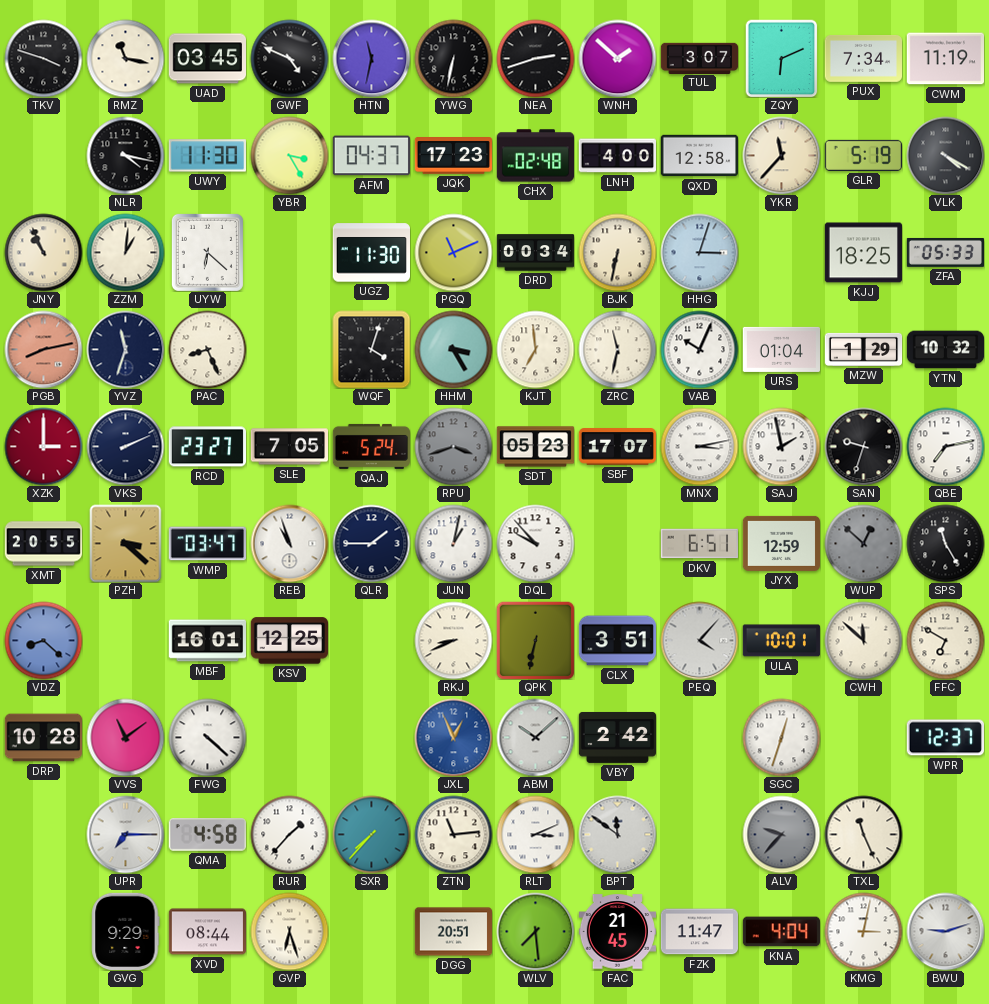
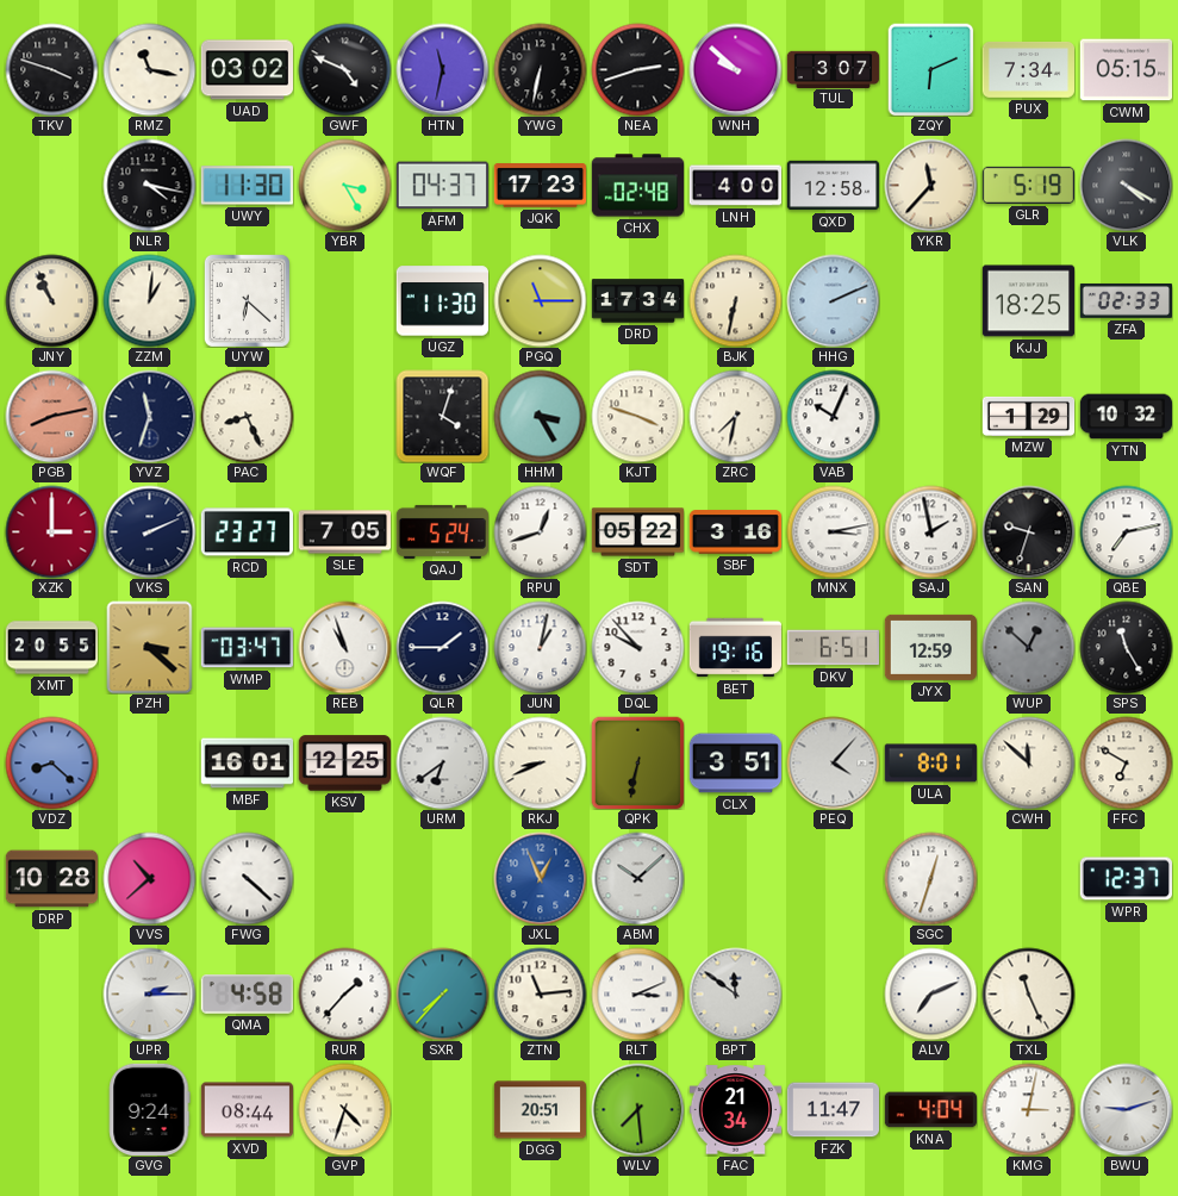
UAD: 03:45 -> 03:02 (247, 70)
WNH: 1:52 -> 9:52 (735, 69)
CWM: 11:19 -> 05:15 (1126, 70)
PGQ: 11:11 -> 11:15 (540, 300)
DRD: 00:34 -> 17:34 (637, 301)
HHG: 3:03 -> 2:11 (833, 300)
ZFA: 05:33 -> 02:33 (1126, 300)
KJT: 6:59 -> 3:48 (637, 416)
ZRC: 11:32 -> 7:32 (735, 416)
URS: 01:04 -> none (781, 349)
RPU: 3:42 -> 12:42 (540, 531)
RPU dial: grey -> white (540, 531)
SDT: 05:23 -> 05:22 (637, 532)
SBF: 17:07 -> 3:16 (735, 532)
BET: none -> 19:16 (735, 648)
URM: none -> 6:39 (442, 762)
ULA: 10:01 -> 8:01 (930, 764)
VVS: 11:09 -> 10:38 (149, 878)
VBY: 2:42 -> none (617, 737)
UPR: 7:15 -> 2:15 (149, 993)
ALV: 9:37 -> 7:11 (930, 993)
ALV dial: grey -> white (930, 993)
GVG: 9:29 -> 9:24 (150, 1109)
GVP: 6:27 -> 4:33 (344, 1109)
FAC: 21:45 -> 21:34 (735, 1110)
